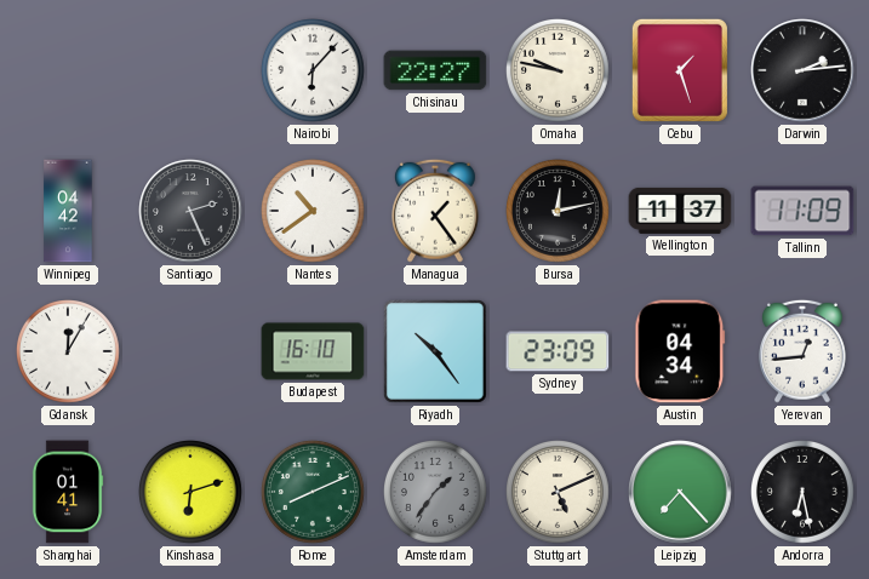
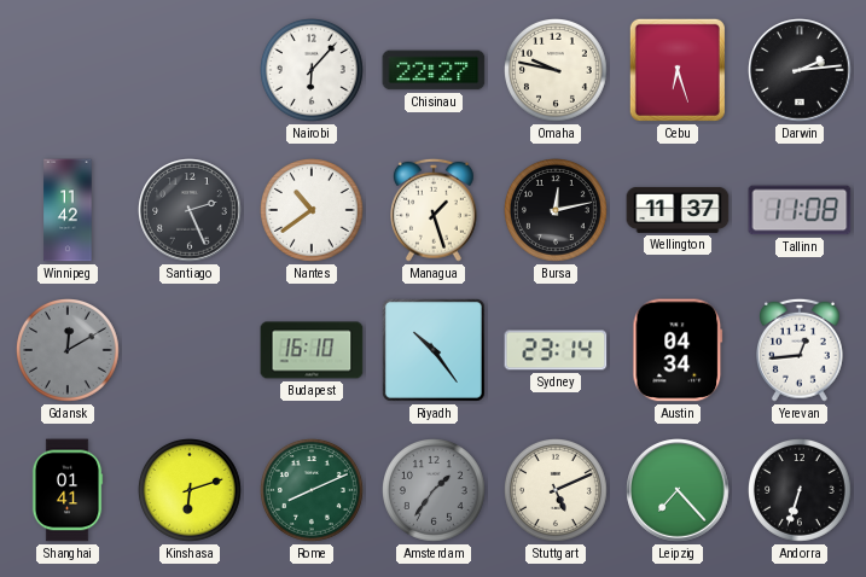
Cebu: 1:27 -> 6:27 (678, 70)
Winnipeg: 04:42 -> 11:42 (68, 210)
Managua: 1:24 -> 1:27 (435, 210)
Tallinn: 11:09 -> 11:08 (800, 210)
Gdansk: 12:05 -> 12:10 (69, 351)
Gdansk dial: white -> grey (69, 351)
Sydney: 23:09 -> 23:14 (556, 350)
Andorra: 6:28 -> 6:33 (801, 491)
